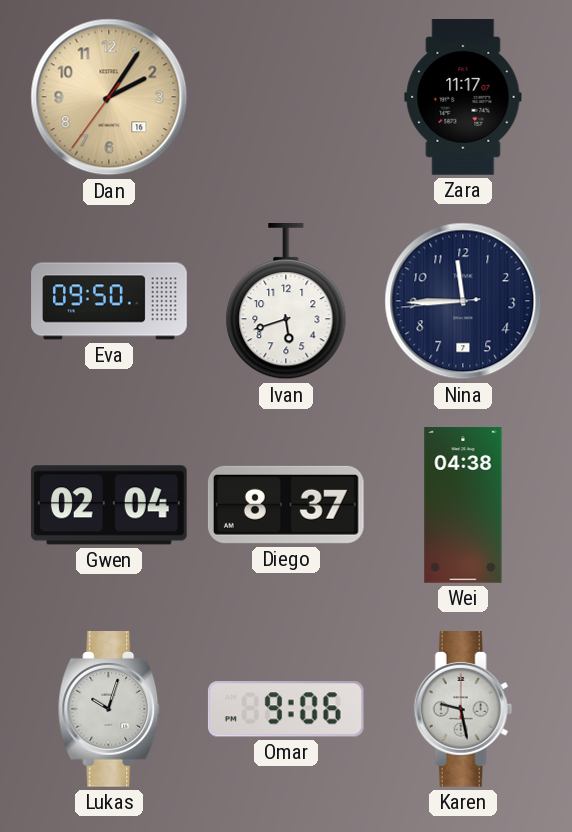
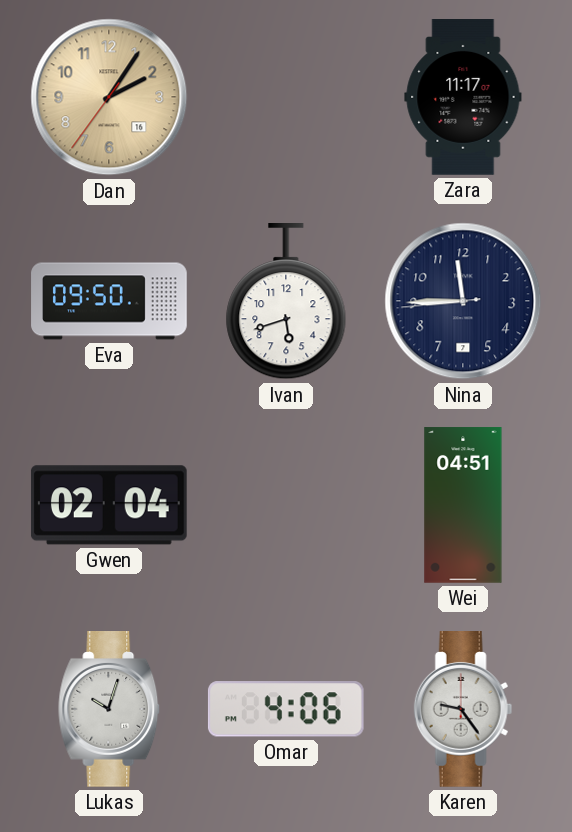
Diego: 8:37 -> none (286, 505)
Wei: 04:38 -> 04:51 (463, 505)
Omar: 9:06 -> 4:06 (286, 709)
Karen: 9:28 -> 9:24 (463, 710)
